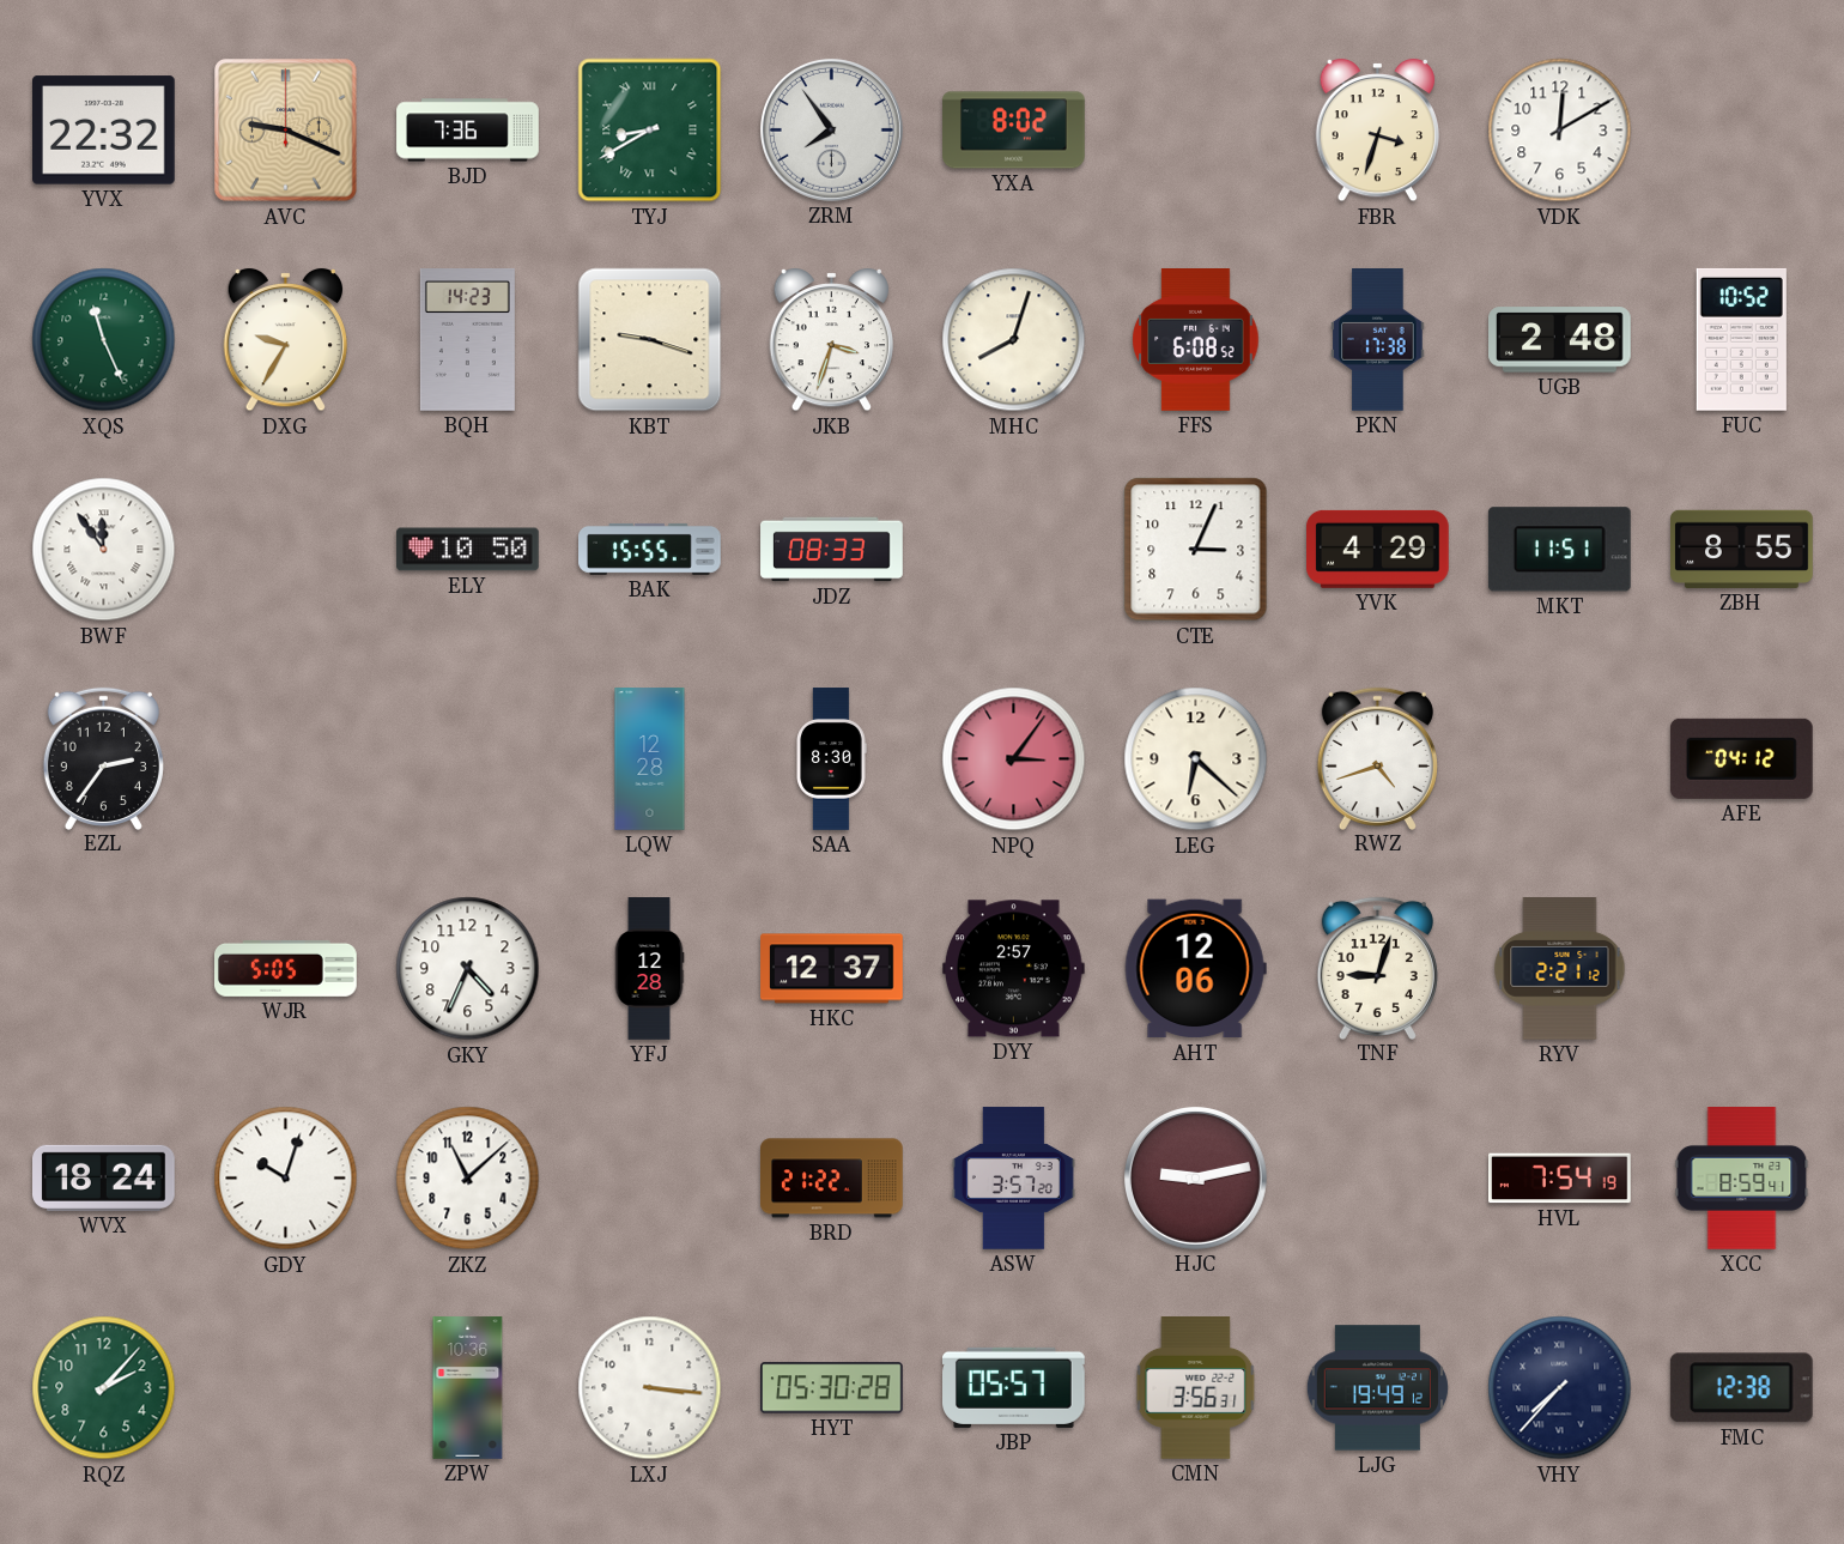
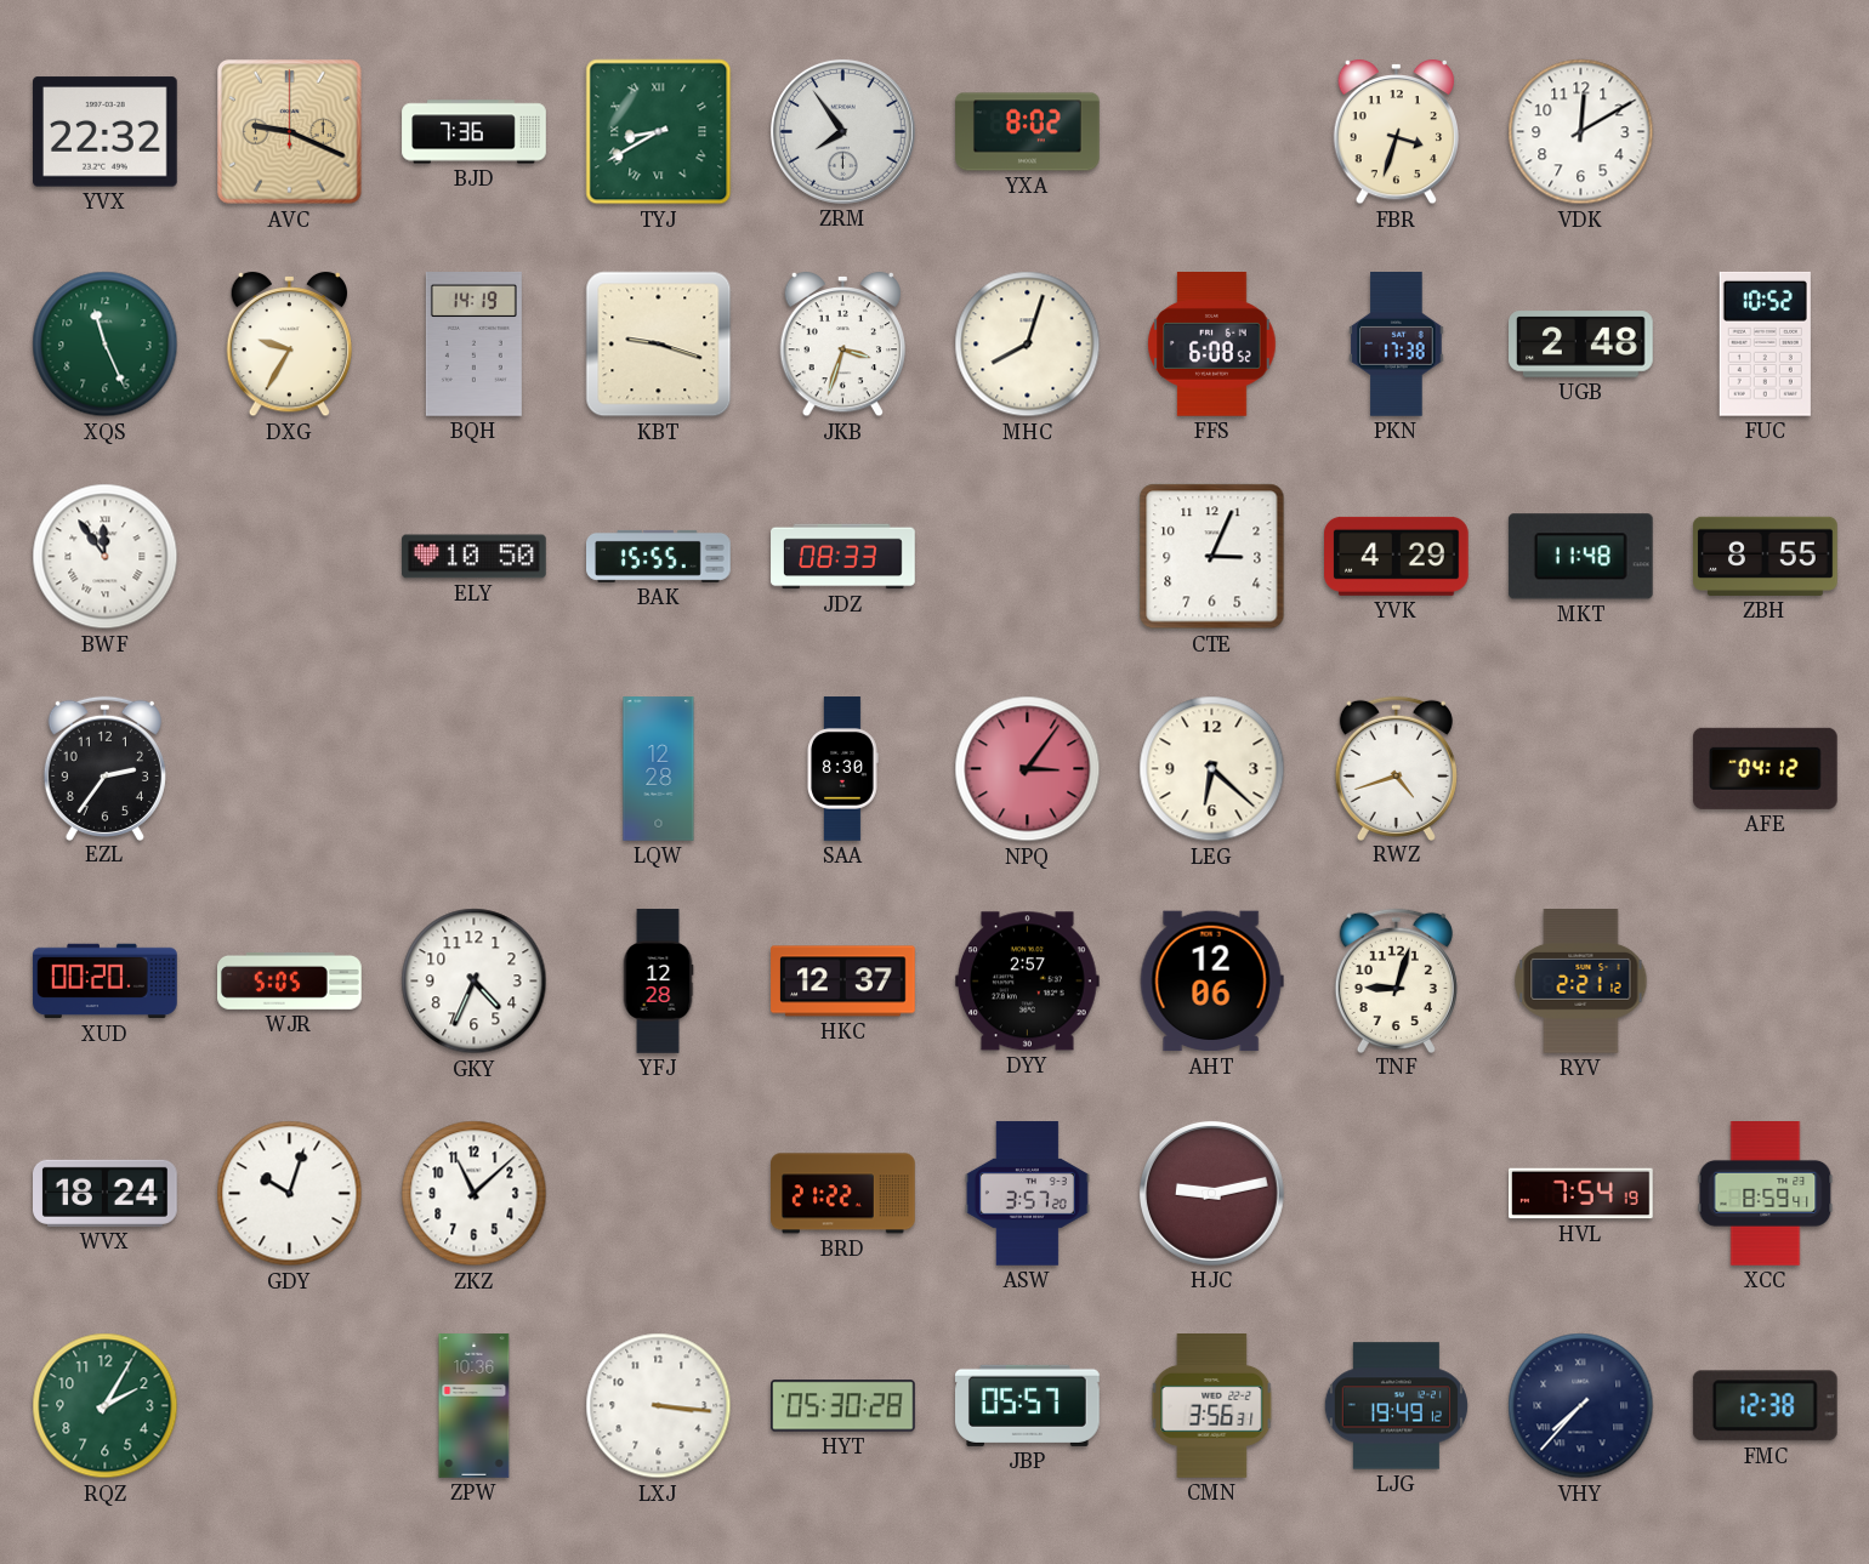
BQH: 14:23 -> 14:19 (473, 345)
MKT: 11:51 -> 11:48 (1580, 557)
XUD: none -> 00:20 (106, 982)
RQZ: 2:07 -> 2:05 (106, 1406)
